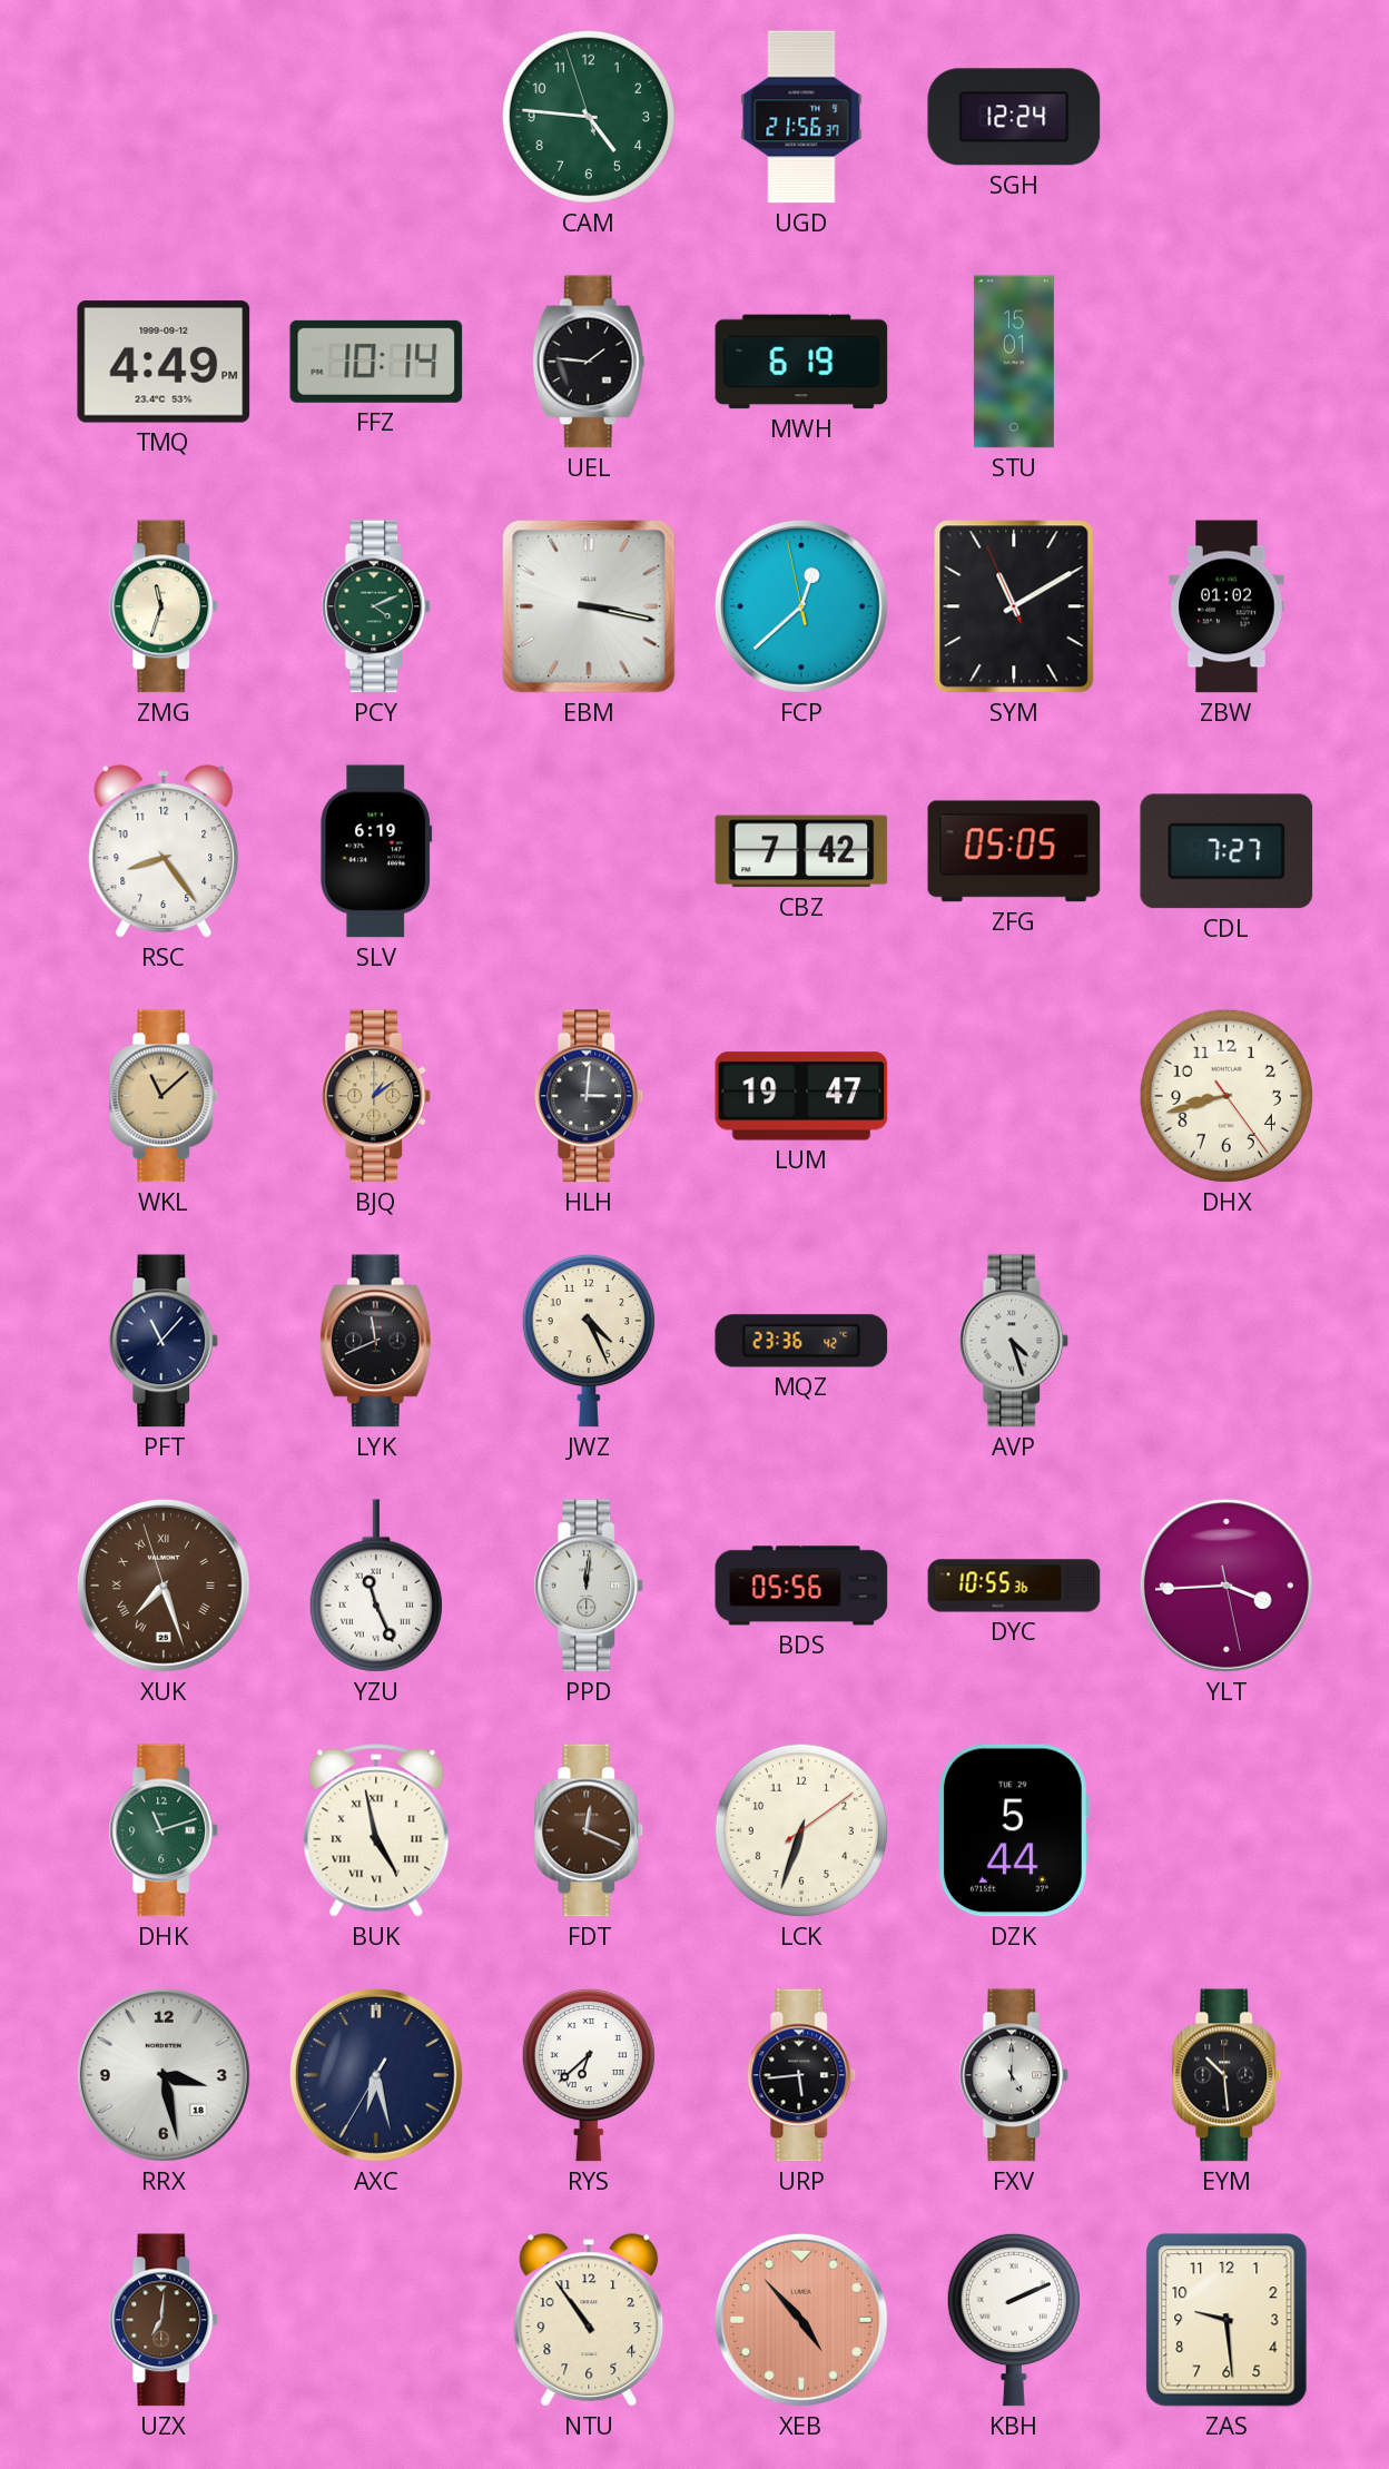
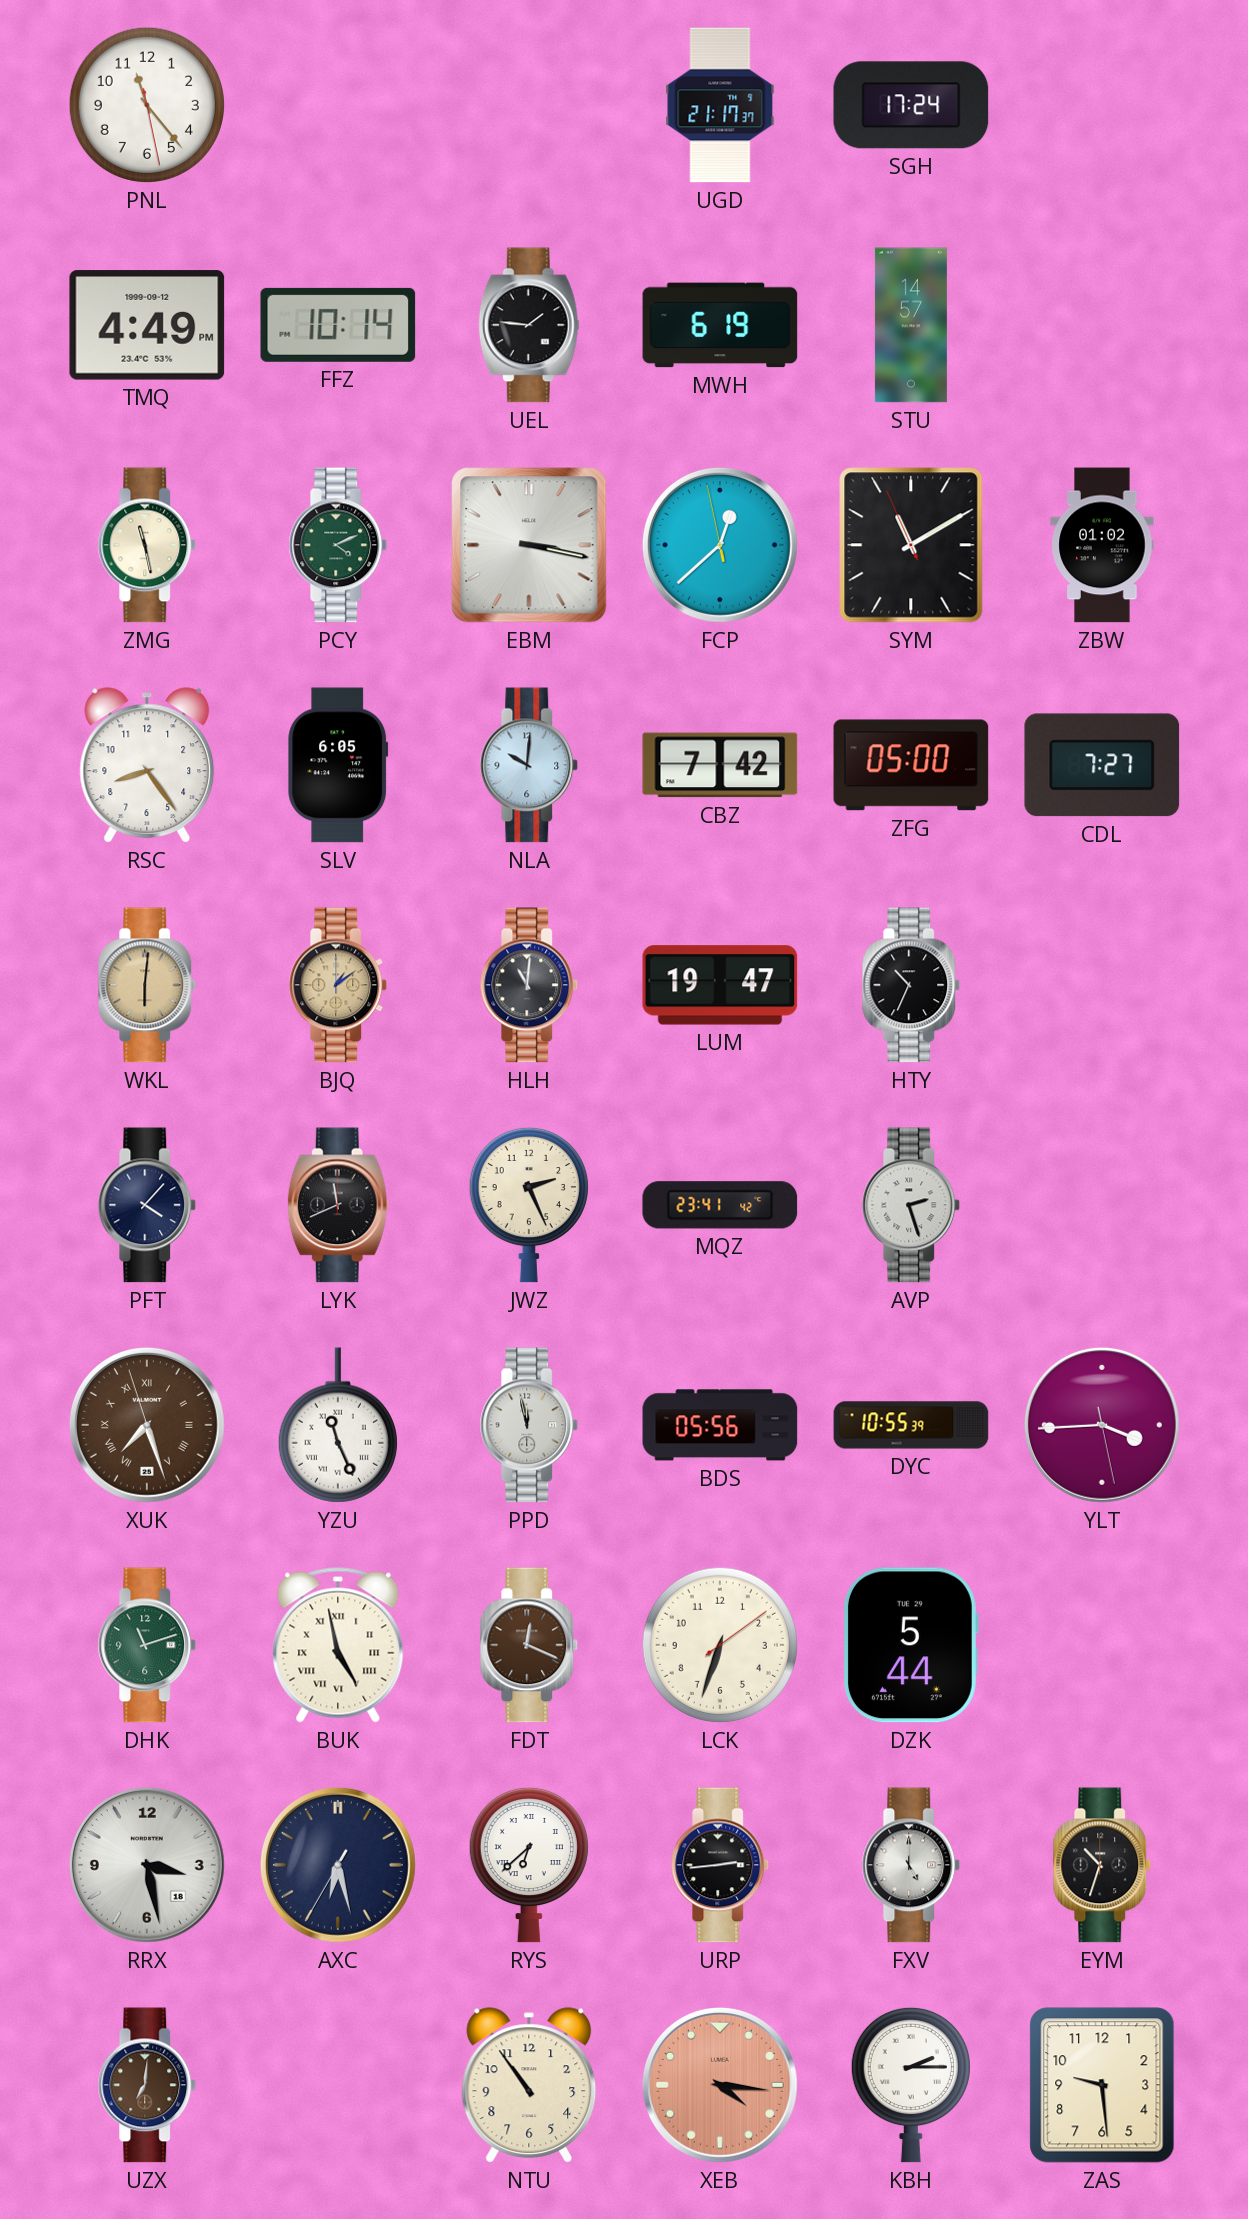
PNL: none -> 11:23 (147, 105)
CAM: 4:45 -> none (589, 117)
UGD: 21:56 -> 21:17 (720, 105)
SGH: 12:24 -> 17:24 (911, 105)
STU: 15:01 -> 14:57 (911, 325)
ZMG: 11:33 -> 11:28 (147, 545)
SLV: 6:19 -> 6:05 (338, 765)
NLA: none -> 10:01 (529, 765)
ZFG: 05:05 -> 05:00 (911, 765)
WKL: 11:08 -> 6:01 (147, 985)
HLH: 3:01 -> 11:01 (529, 985)
HTY: none -> 10:34 (911, 985)
DHX: 8:42 -> none (1227, 1096)
PFT: 11:07 -> 4:07 (147, 1205)
JWZ: 4:26 -> 2:26 (529, 1205)
MQZ: 23:36 -> 23:41 (720, 1205)
AVP: 4:27 -> 2:27 (911, 1205)
PPD: 12:01 -> 11:58 (529, 1425)
DYC: 10:55:36 -> 10:55:39 (911, 1425)
URP: 5:44 -> 2:44 (720, 1865)
EYM: 10:29 -> 10:33 (1102, 1865)
XEB: 4:53 -> 4:16 (720, 2085)
KBH: 2:11 -> 2:15 (911, 2085)
